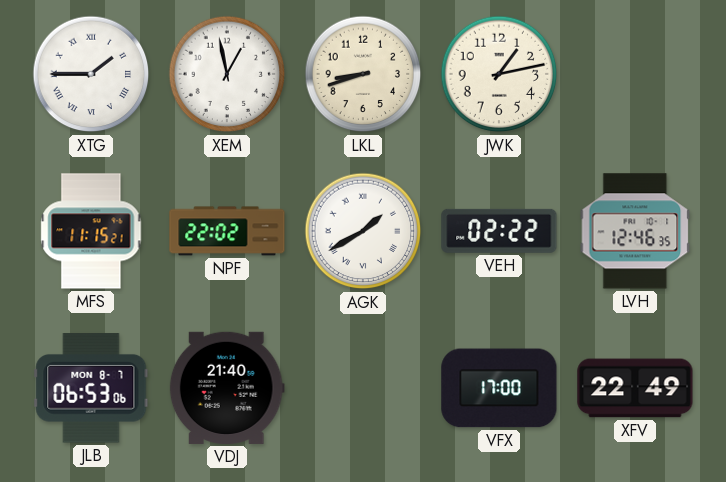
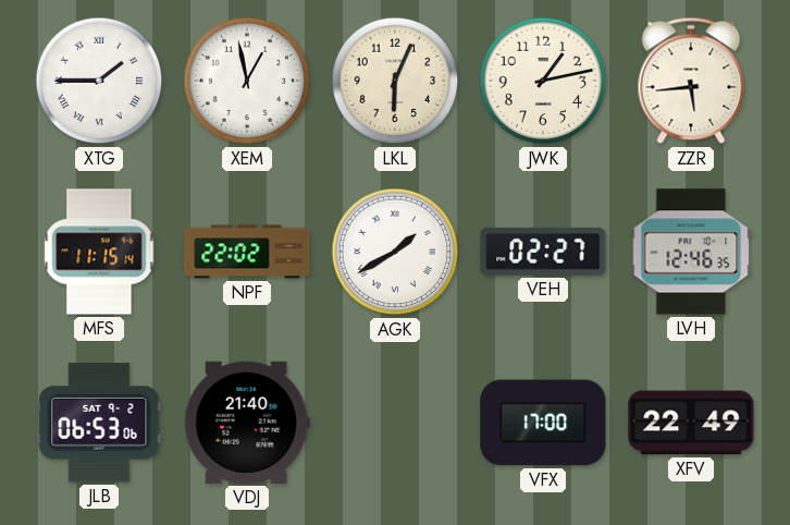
LKL: 8:42 -> 6:04 (395, 81)
ZZR: none -> 5:44 (691, 81)
MFS: 11:15:21 -> 11:15:14 (99, 252)
VEH: 02:22 -> 02:27 (543, 252)
JLB date: MON 8-7 -> SAT 9-2 (99, 423)
